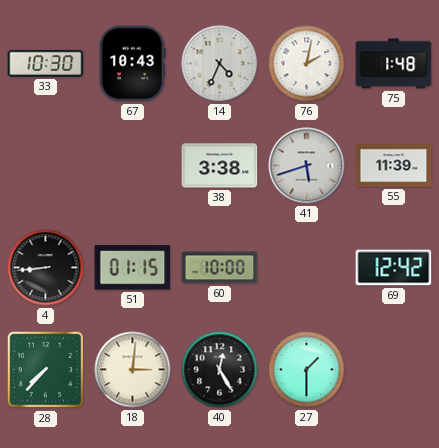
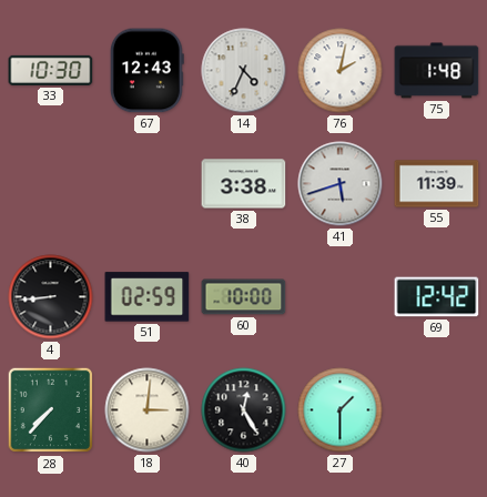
67: 10:43 -> 12:43 (146, 71)
51: 01:15 -> 02:59 (148, 297)
